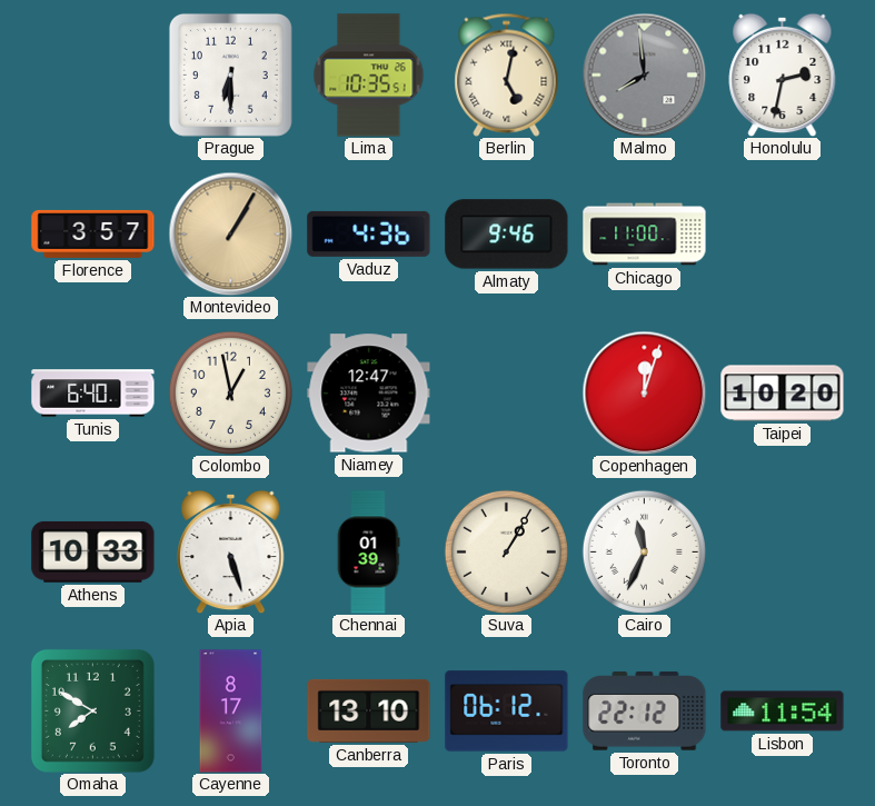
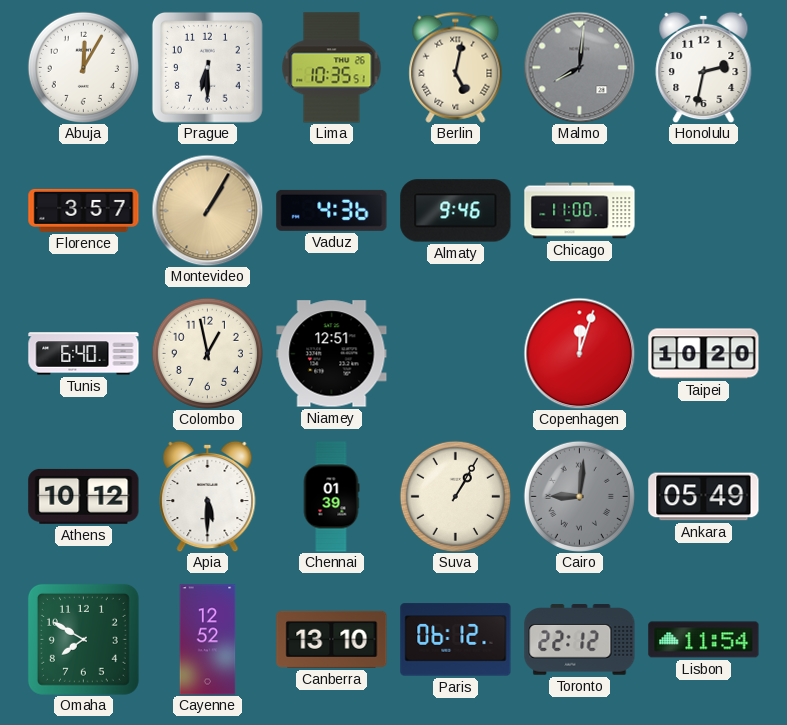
Abuja: none -> 12:05 (83, 67)
Malmo: 7:59 -> 8:01 (579, 67)
Niamey: 12:47 -> 12:51 (332, 354)
Athens: 10:33 -> 10:12 (84, 496)
Apia: 5:27 -> 5:30 (208, 496)
Cairo: 11:34 -> 9:01 (579, 496)
Cairo dial: white -> grey (579, 496)
Ankara: none -> 05:49 (704, 497)
Cayenne: 8:17 -> 12:52 (208, 640)
